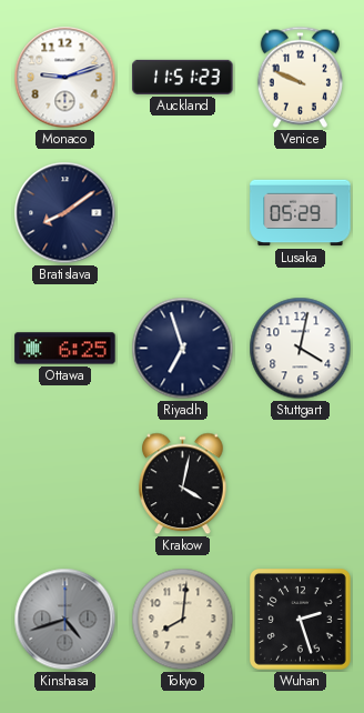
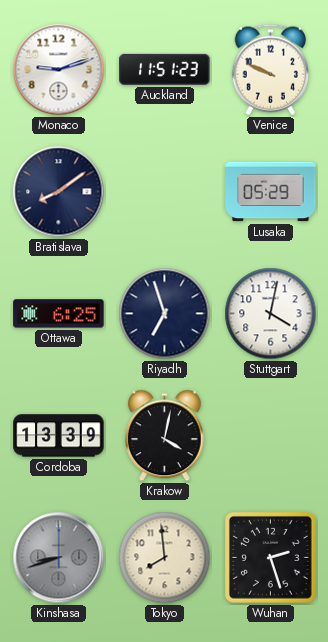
Cordoba: none -> 13:39 (59, 436)
Kinshasa: 4:42 -> 8:42 (59, 558)
Tokyo: 8:01 -> 7:59 (165, 558)
